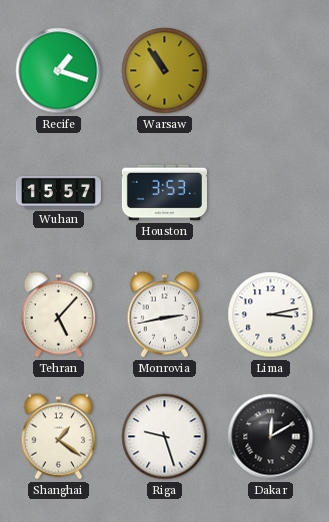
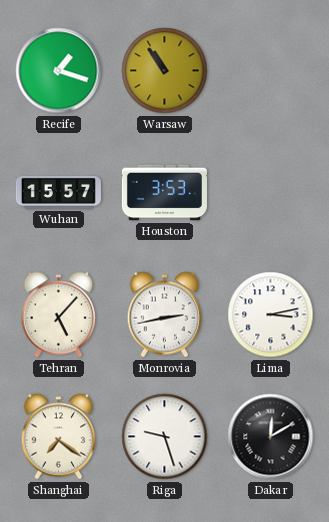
Shanghai: 1:21 -> 7:21 (59, 437)
